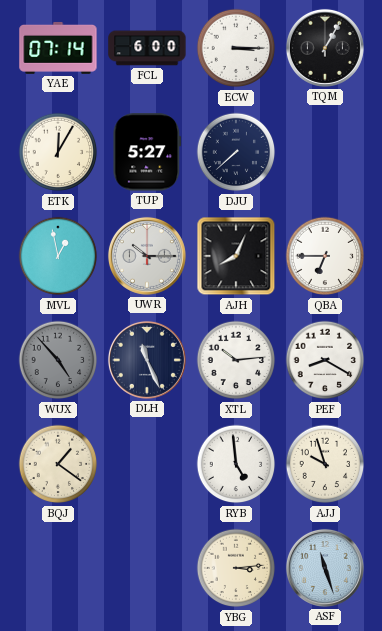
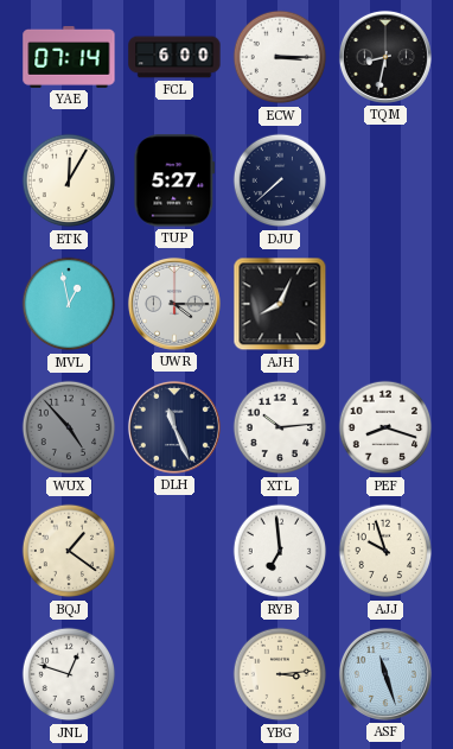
TQM: 1:05 -> 8:32 (385, 57)
UWR: 10:15 -> 4:15 (174, 304)
QBA: 6:45 -> none (325, 256)
PEF: 8:20 -> 8:18 (385, 427)
RYB: 4:59 -> 6:59 (280, 551)
JNL: none -> 12:48 (69, 674)
